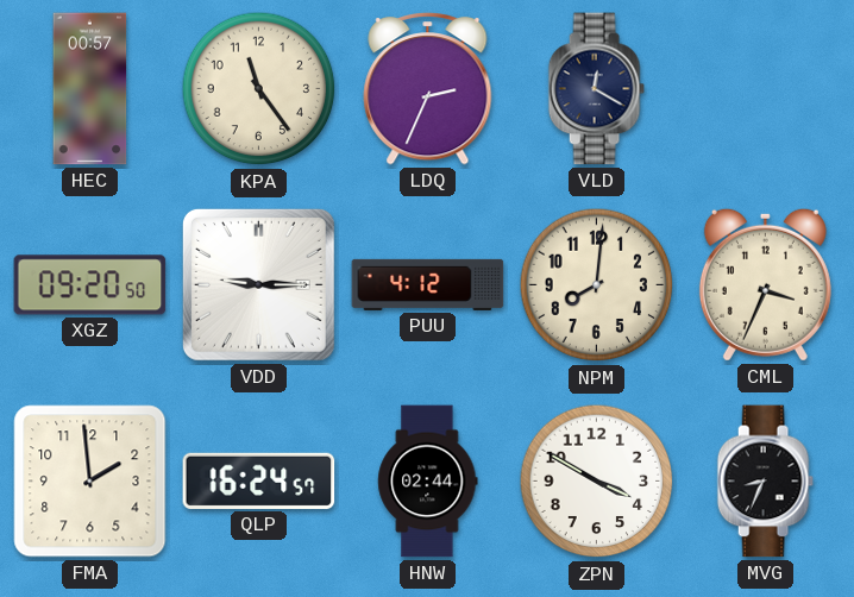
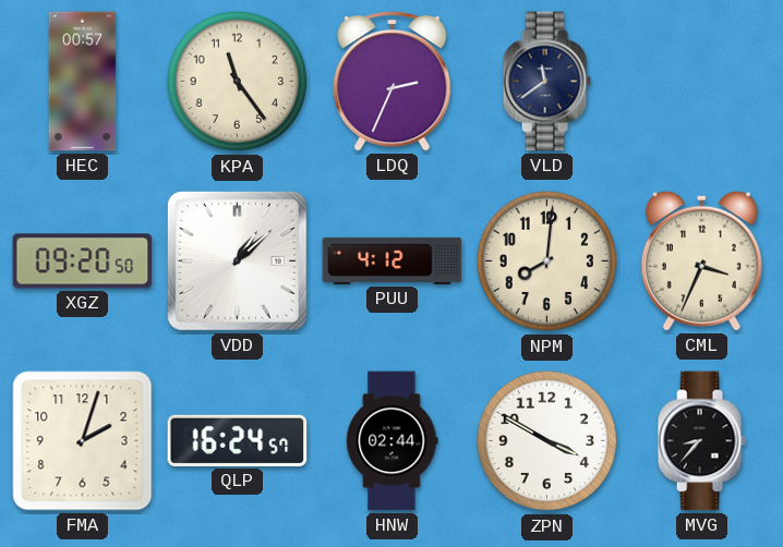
VLD: 12:20 -> 11:39 (546, 82)
VDD: 9:15 -> 1:08 (237, 260)
FMA: 1:59 -> 2:03 (83, 441)
MVG: 8:34 -> 8:37 (701, 441)
